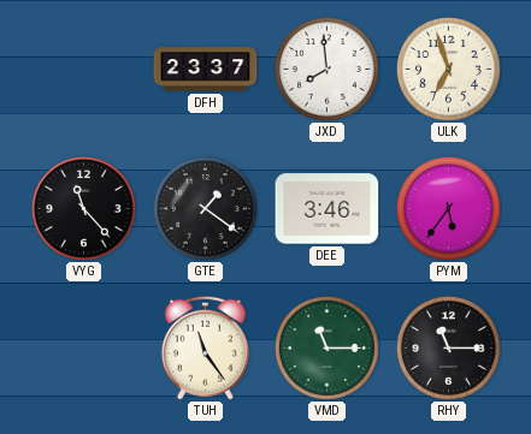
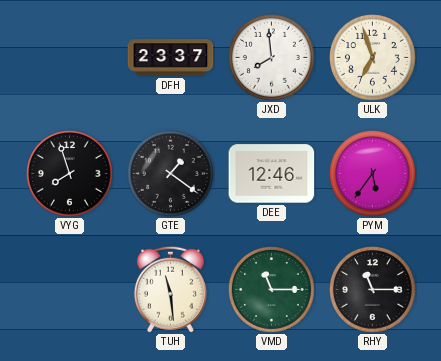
VYG: 11:23 -> 7:57 (69, 173)
DEE: 3:46 -> 12:46 (272, 174)
TUH: 11:24 -> 11:29 (170, 289)
